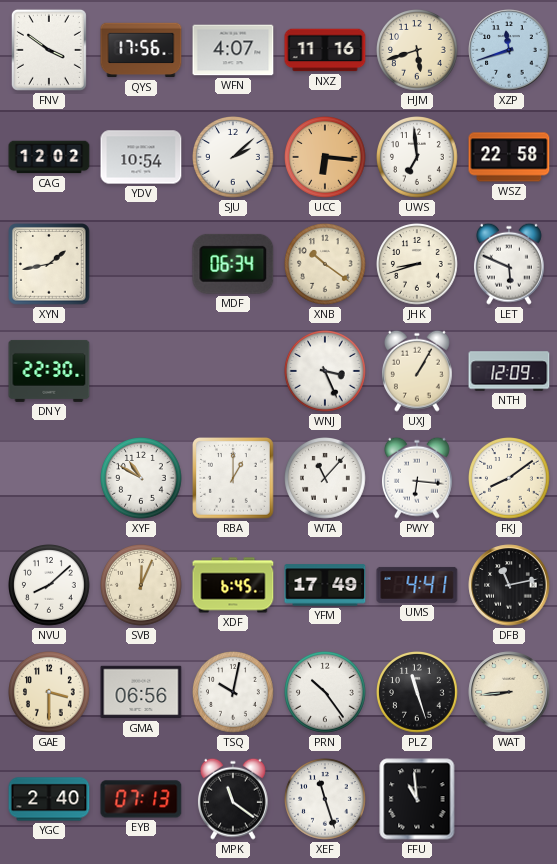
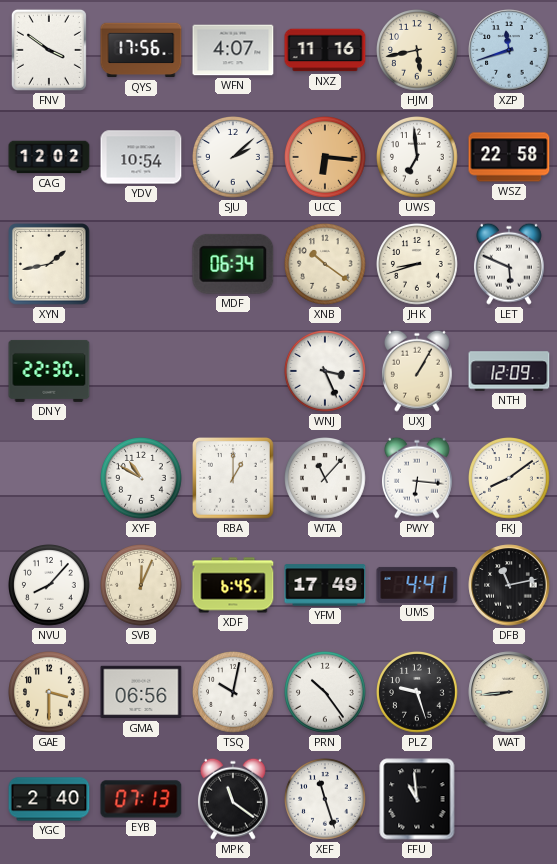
HJM: 5:42 -> 5:43 (418, 51)
NVU: 8:08 -> 8:07 (50, 586)
PLZ: 11:27 -> 9:27 (418, 693)
